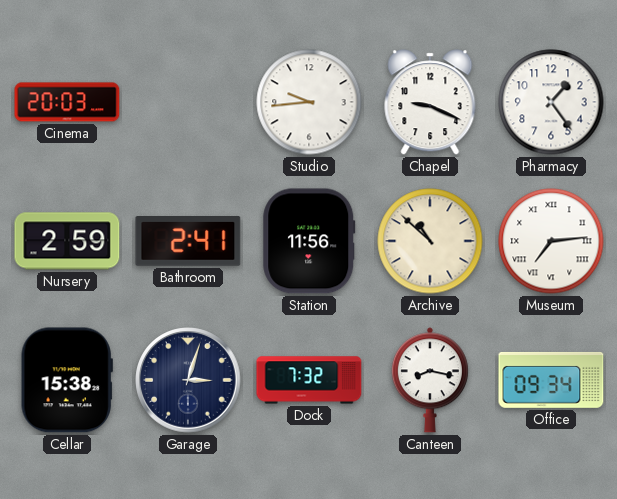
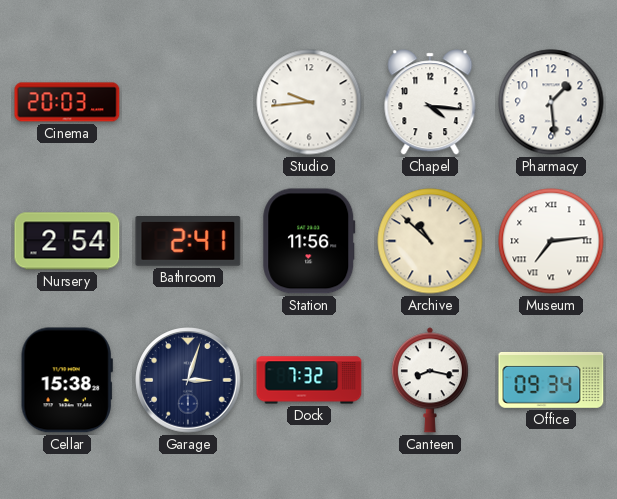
Chapel: 9:19 -> 4:16 (430, 102)
Pharmacy: 1:24 -> 1:29 (551, 102)
Nursery: 2:59 -> 2:54 (67, 241)
